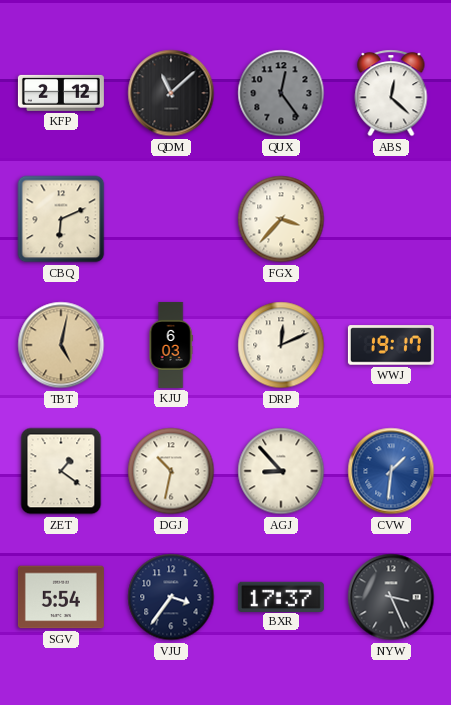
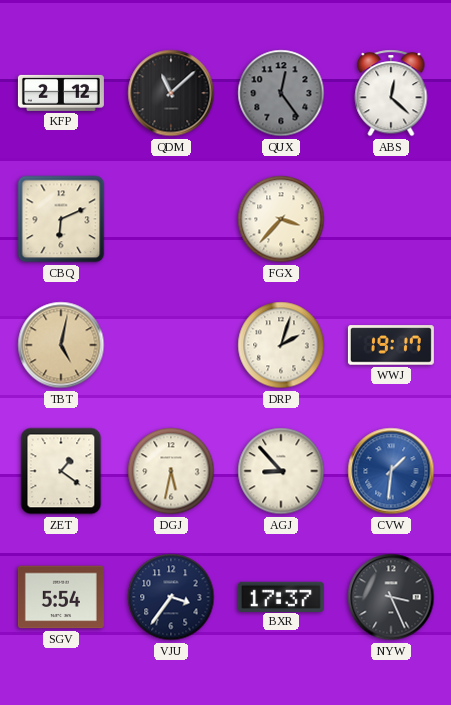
KJU: 6:03 -> none (171, 345)
DRP: 12:11 -> 2:03 (281, 345)
DGJ: 10:32 -> 5:32 (171, 471)
